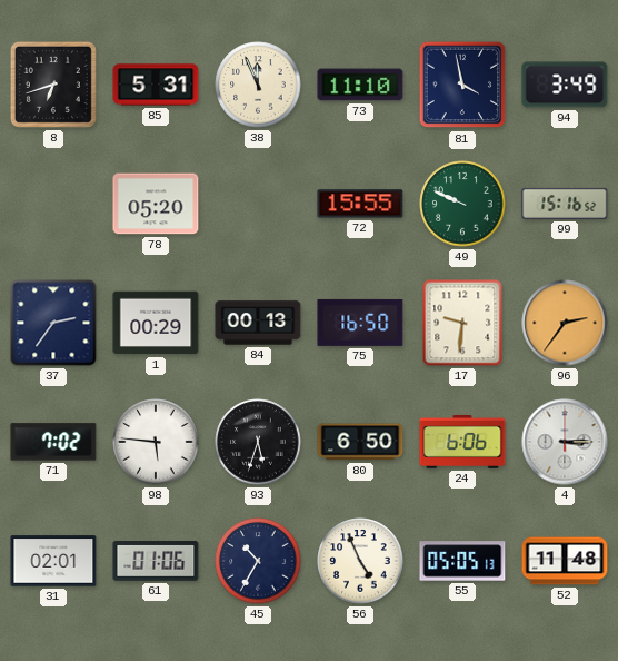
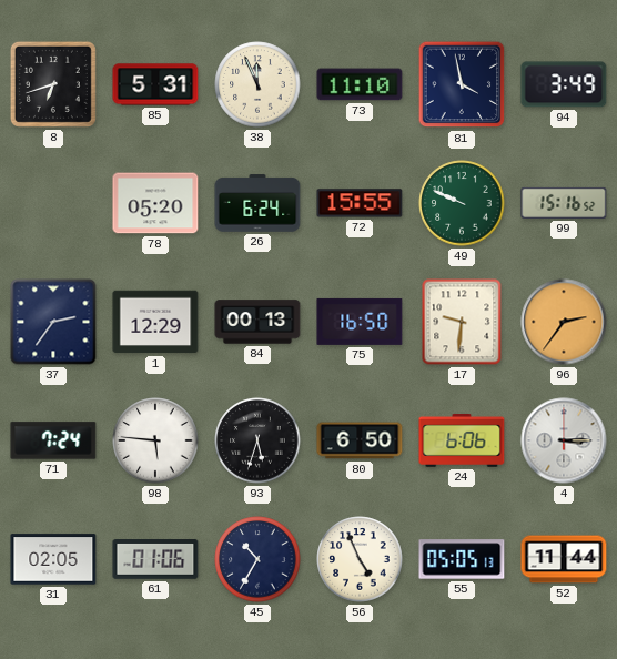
26: none -> 6:24 (257, 203)
1: 00:29 -> 12:29 (155, 322)
71: 7:02 -> 7:24 (53, 440)
31: 02:01 -> 02:05 (53, 559)
52: 11:48 -> 11:44 (564, 559)
